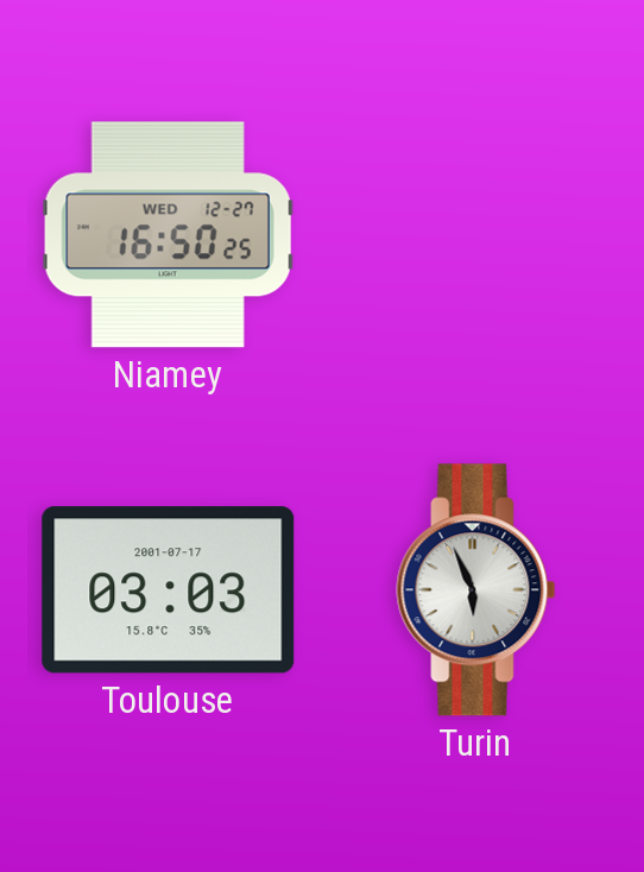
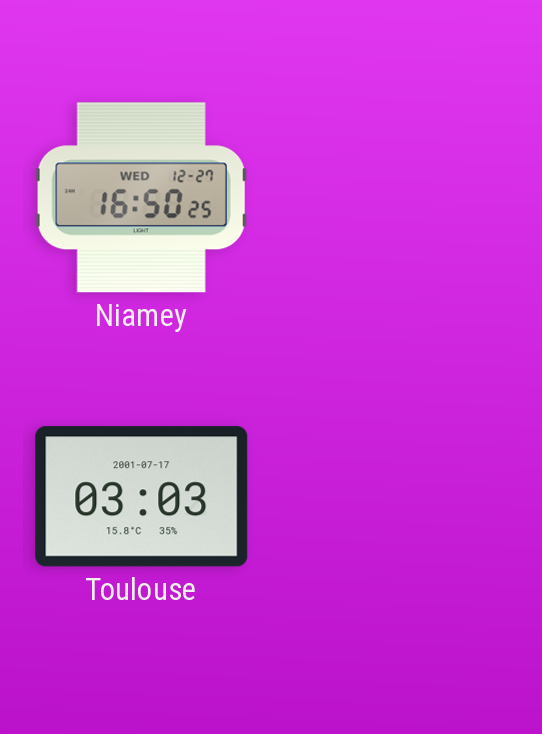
Turin: 5:56 -> none (476, 590)
